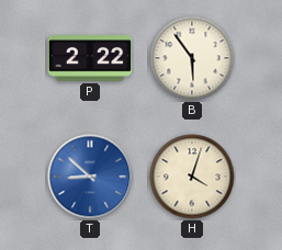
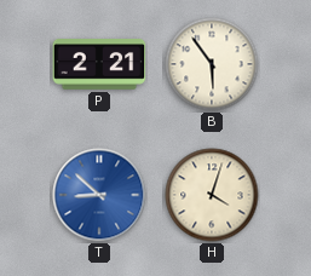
P: 2:22 -> 2:21 (99, 65)
